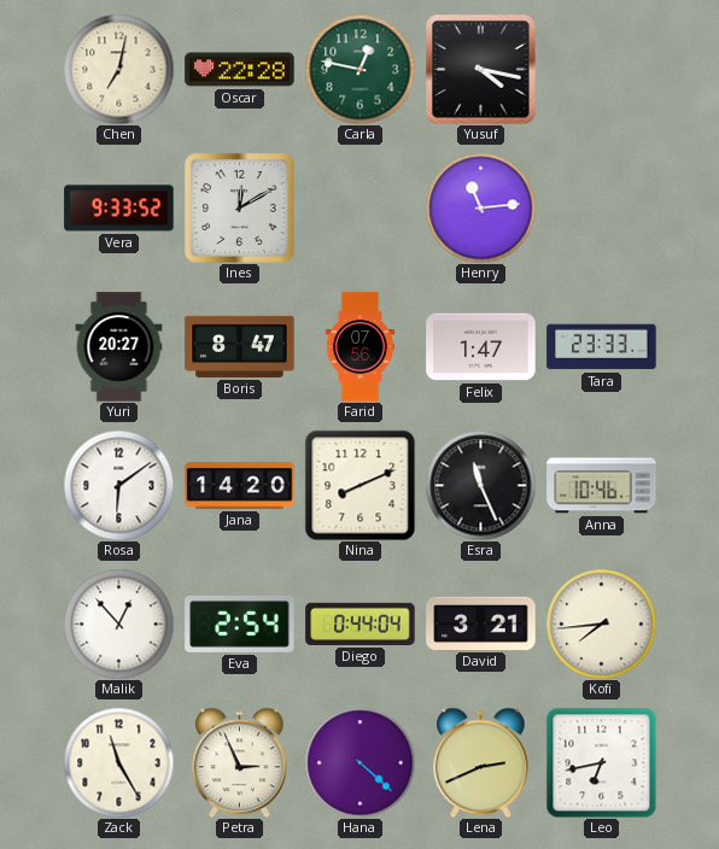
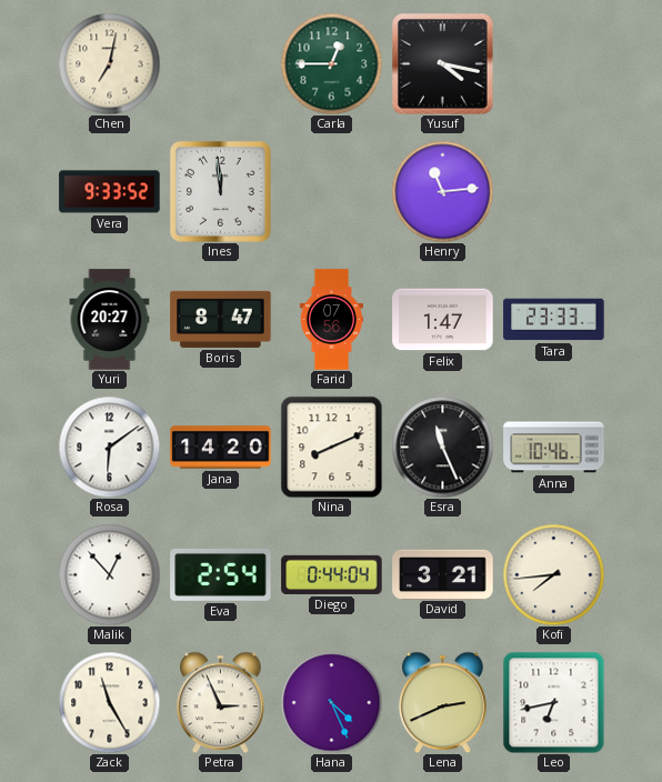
Oscar: 22:28 -> none (240, 70)
Carla: 12:47 -> 12:45 (331, 63)
Ines: 12:10 -> 11:59 (221, 192)
Hana: 4:22 -> 4:26 (331, 702)
